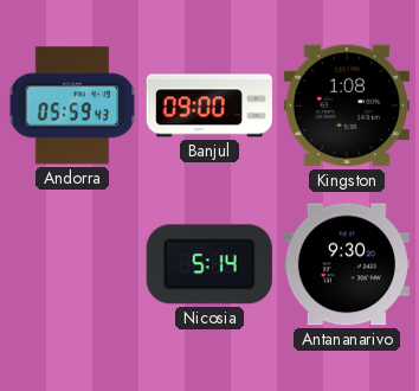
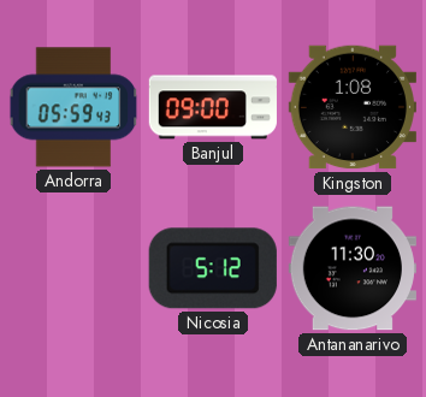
Nicosia: 5:14 -> 5:12 (213, 268)
Antananarivo: 9:30 -> 11:30 (353, 268)
